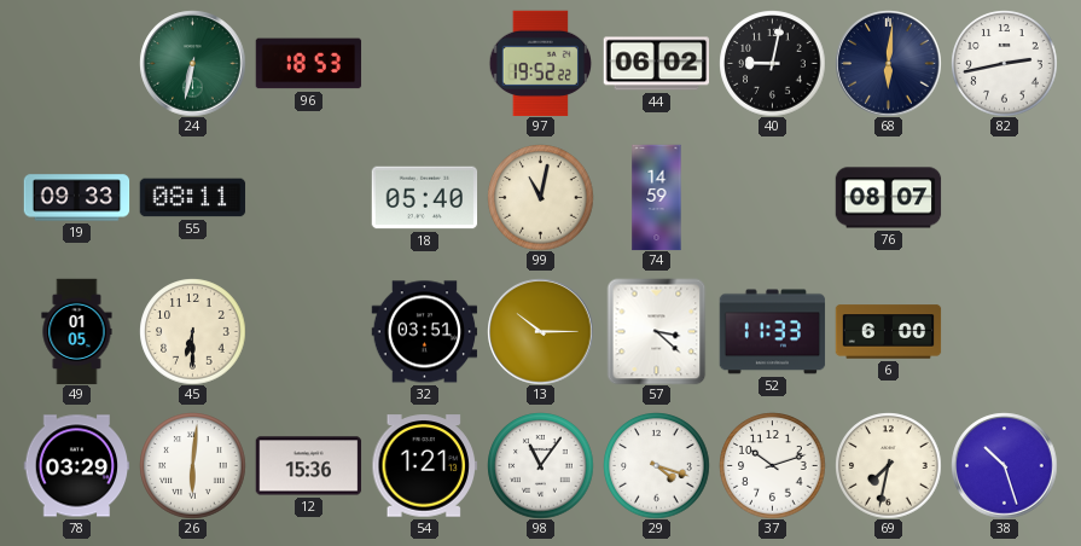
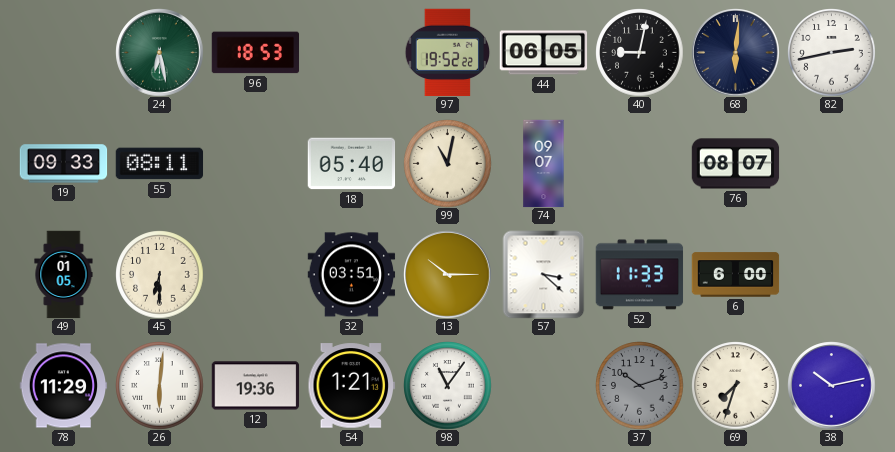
24: 6:32 -> 6:28 (159, 52)
44: 06:02 -> 06:05 (543, 53)
74: 14:59 -> 09:07 (544, 163)
78: 03:29 -> 11:29 (63, 386)
12: 15:36 -> 19:36 (255, 386)
29: 4:18 -> none (656, 465)
37 dial: white -> grey (639, 385)
69: 7:32 -> 7:33 (735, 385)
38: 10:27 -> 10:13 (831, 385)
